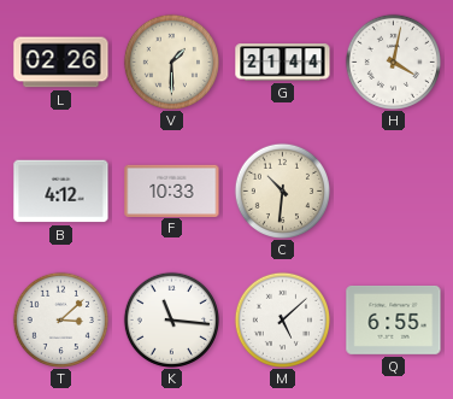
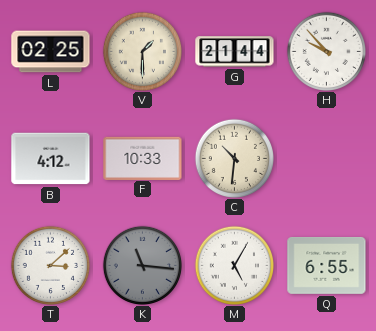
L: 02:26 -> 02:25 (51, 52)
H: 4:02 -> 9:53 (326, 51)
K dial: white -> grey (142, 265)
M: 5:08 -> 5:05 (234, 265)
